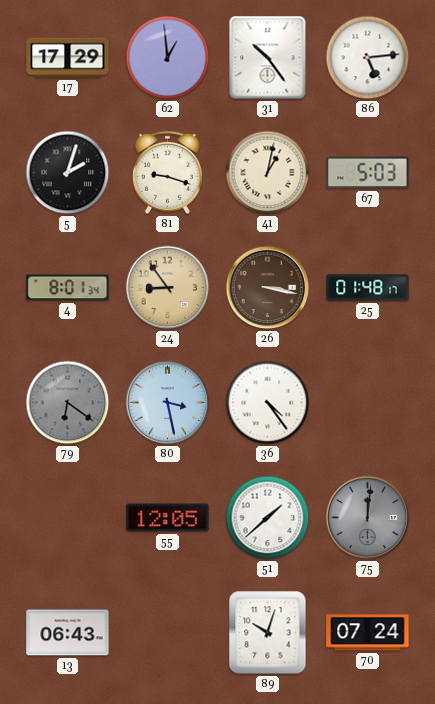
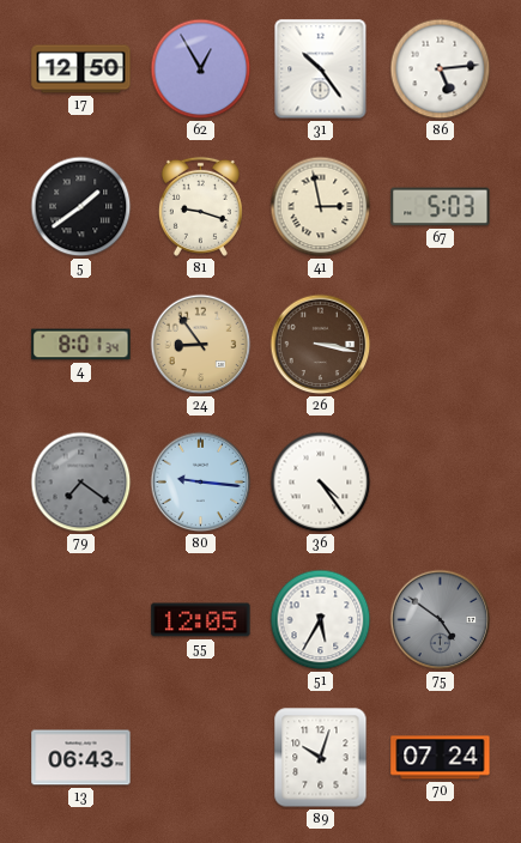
17: 17:29 -> 12:50 (81, 69)
62: 12:59 -> 12:55 (201, 69)
5: 2:03 -> 1:39 (81, 207)
41: 1:02 -> 2:58 (321, 207)
25: 01:48 -> none (368, 288)
79: 6:21 -> 7:21 (81, 483)
80: 3:28 -> 9:16 (201, 483)
51: 1:38 -> 5:35 (321, 620)
75: 12:01 -> 4:51 (441, 620)
